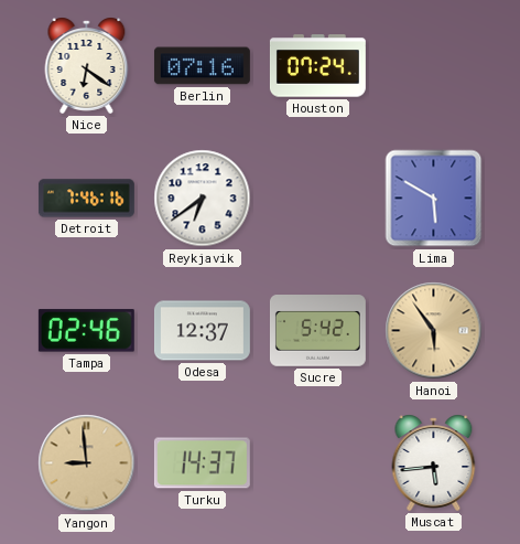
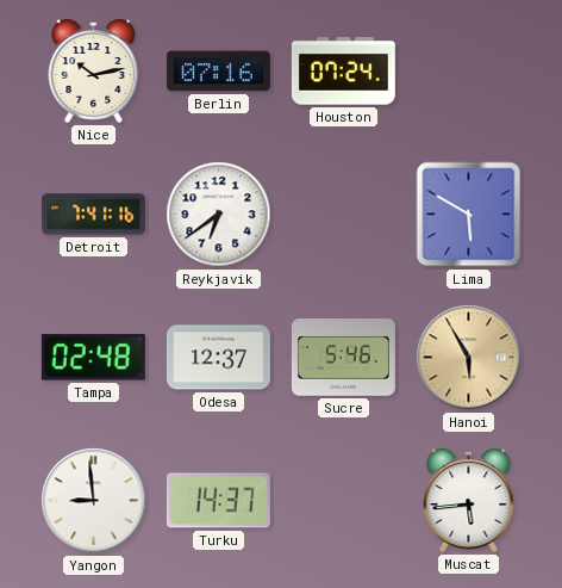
Nice: 6:21 -> 10:13 (94, 70)
Detroit: 7:46 -> 7:41 (93, 215)
Tampa: 02:46 -> 02:48 (93, 358)
Sucre: 5:42 -> 5:46 (343, 358)
Hanoi: 5:54 -> 5:55 (469, 358)
Yangon dial: champagne -> white (94, 501)
